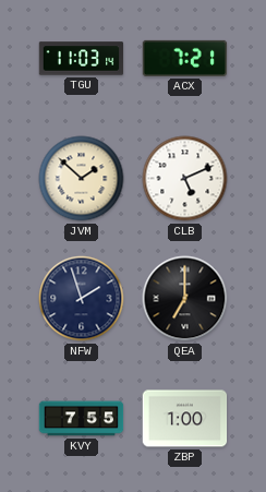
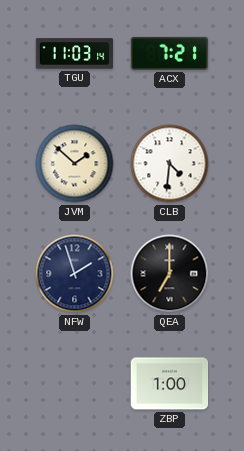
CLB: 5:11 -> 4:31 (170, 164)
KVY: 7:55 -> none (82, 419)
